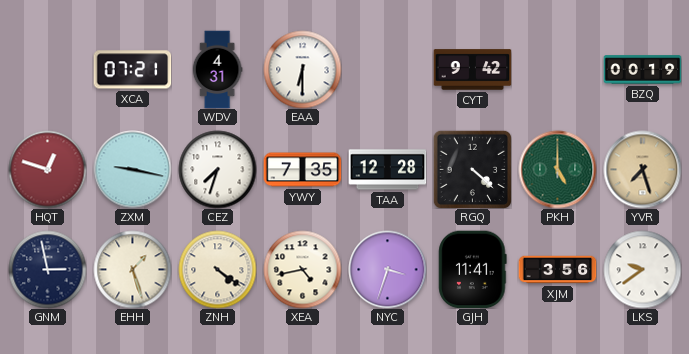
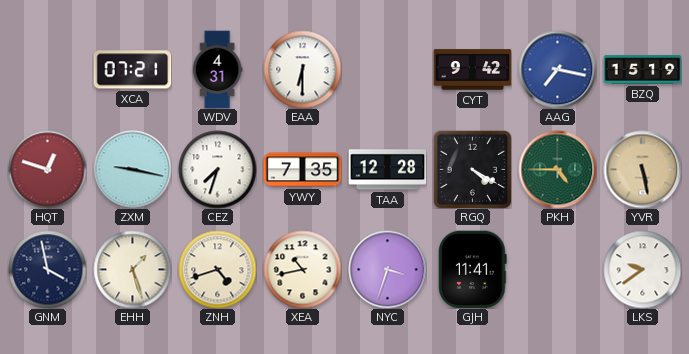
AAG: none -> 7:17 (557, 69)
BZQ: 00:19 -> 15:19 (642, 70)
RGQ: 4:22 -> 4:20 (472, 169)
PKH: 5:00 -> 4:45 (557, 169)
YVR: 7:27 -> 5:28 (642, 169)
GNM: 2:58 -> 3:58 (47, 269)
ZNH: 4:21 -> 4:42 (217, 269)
XEA: 4:43 -> 10:43 (302, 269)
XJM: 3:56 -> none (557, 270)
